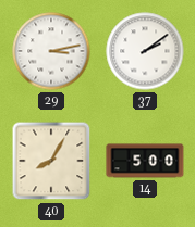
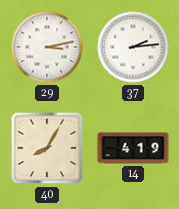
37: 2:09 -> 2:14 (133, 47)
14: 5:00 -> 4:19 (133, 148)
